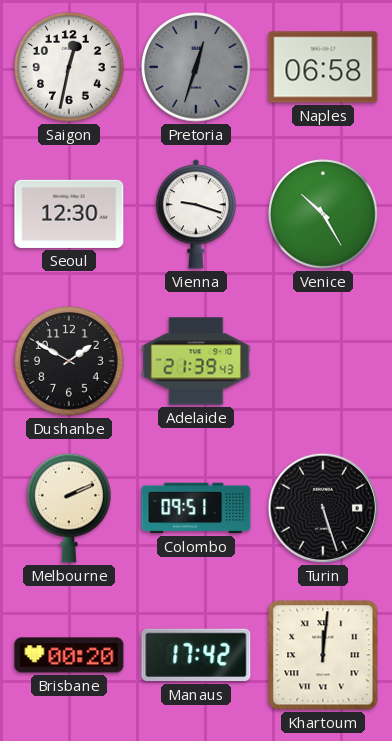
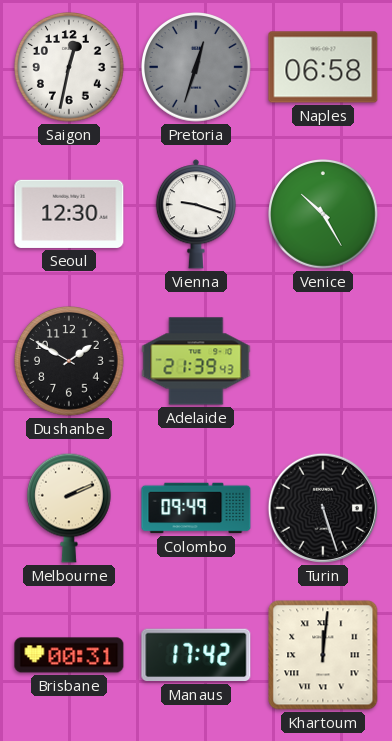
Colombo: 09:51 -> 09:49 (196, 508)
Brisbane: 00:20 -> 00:31 (69, 655)
